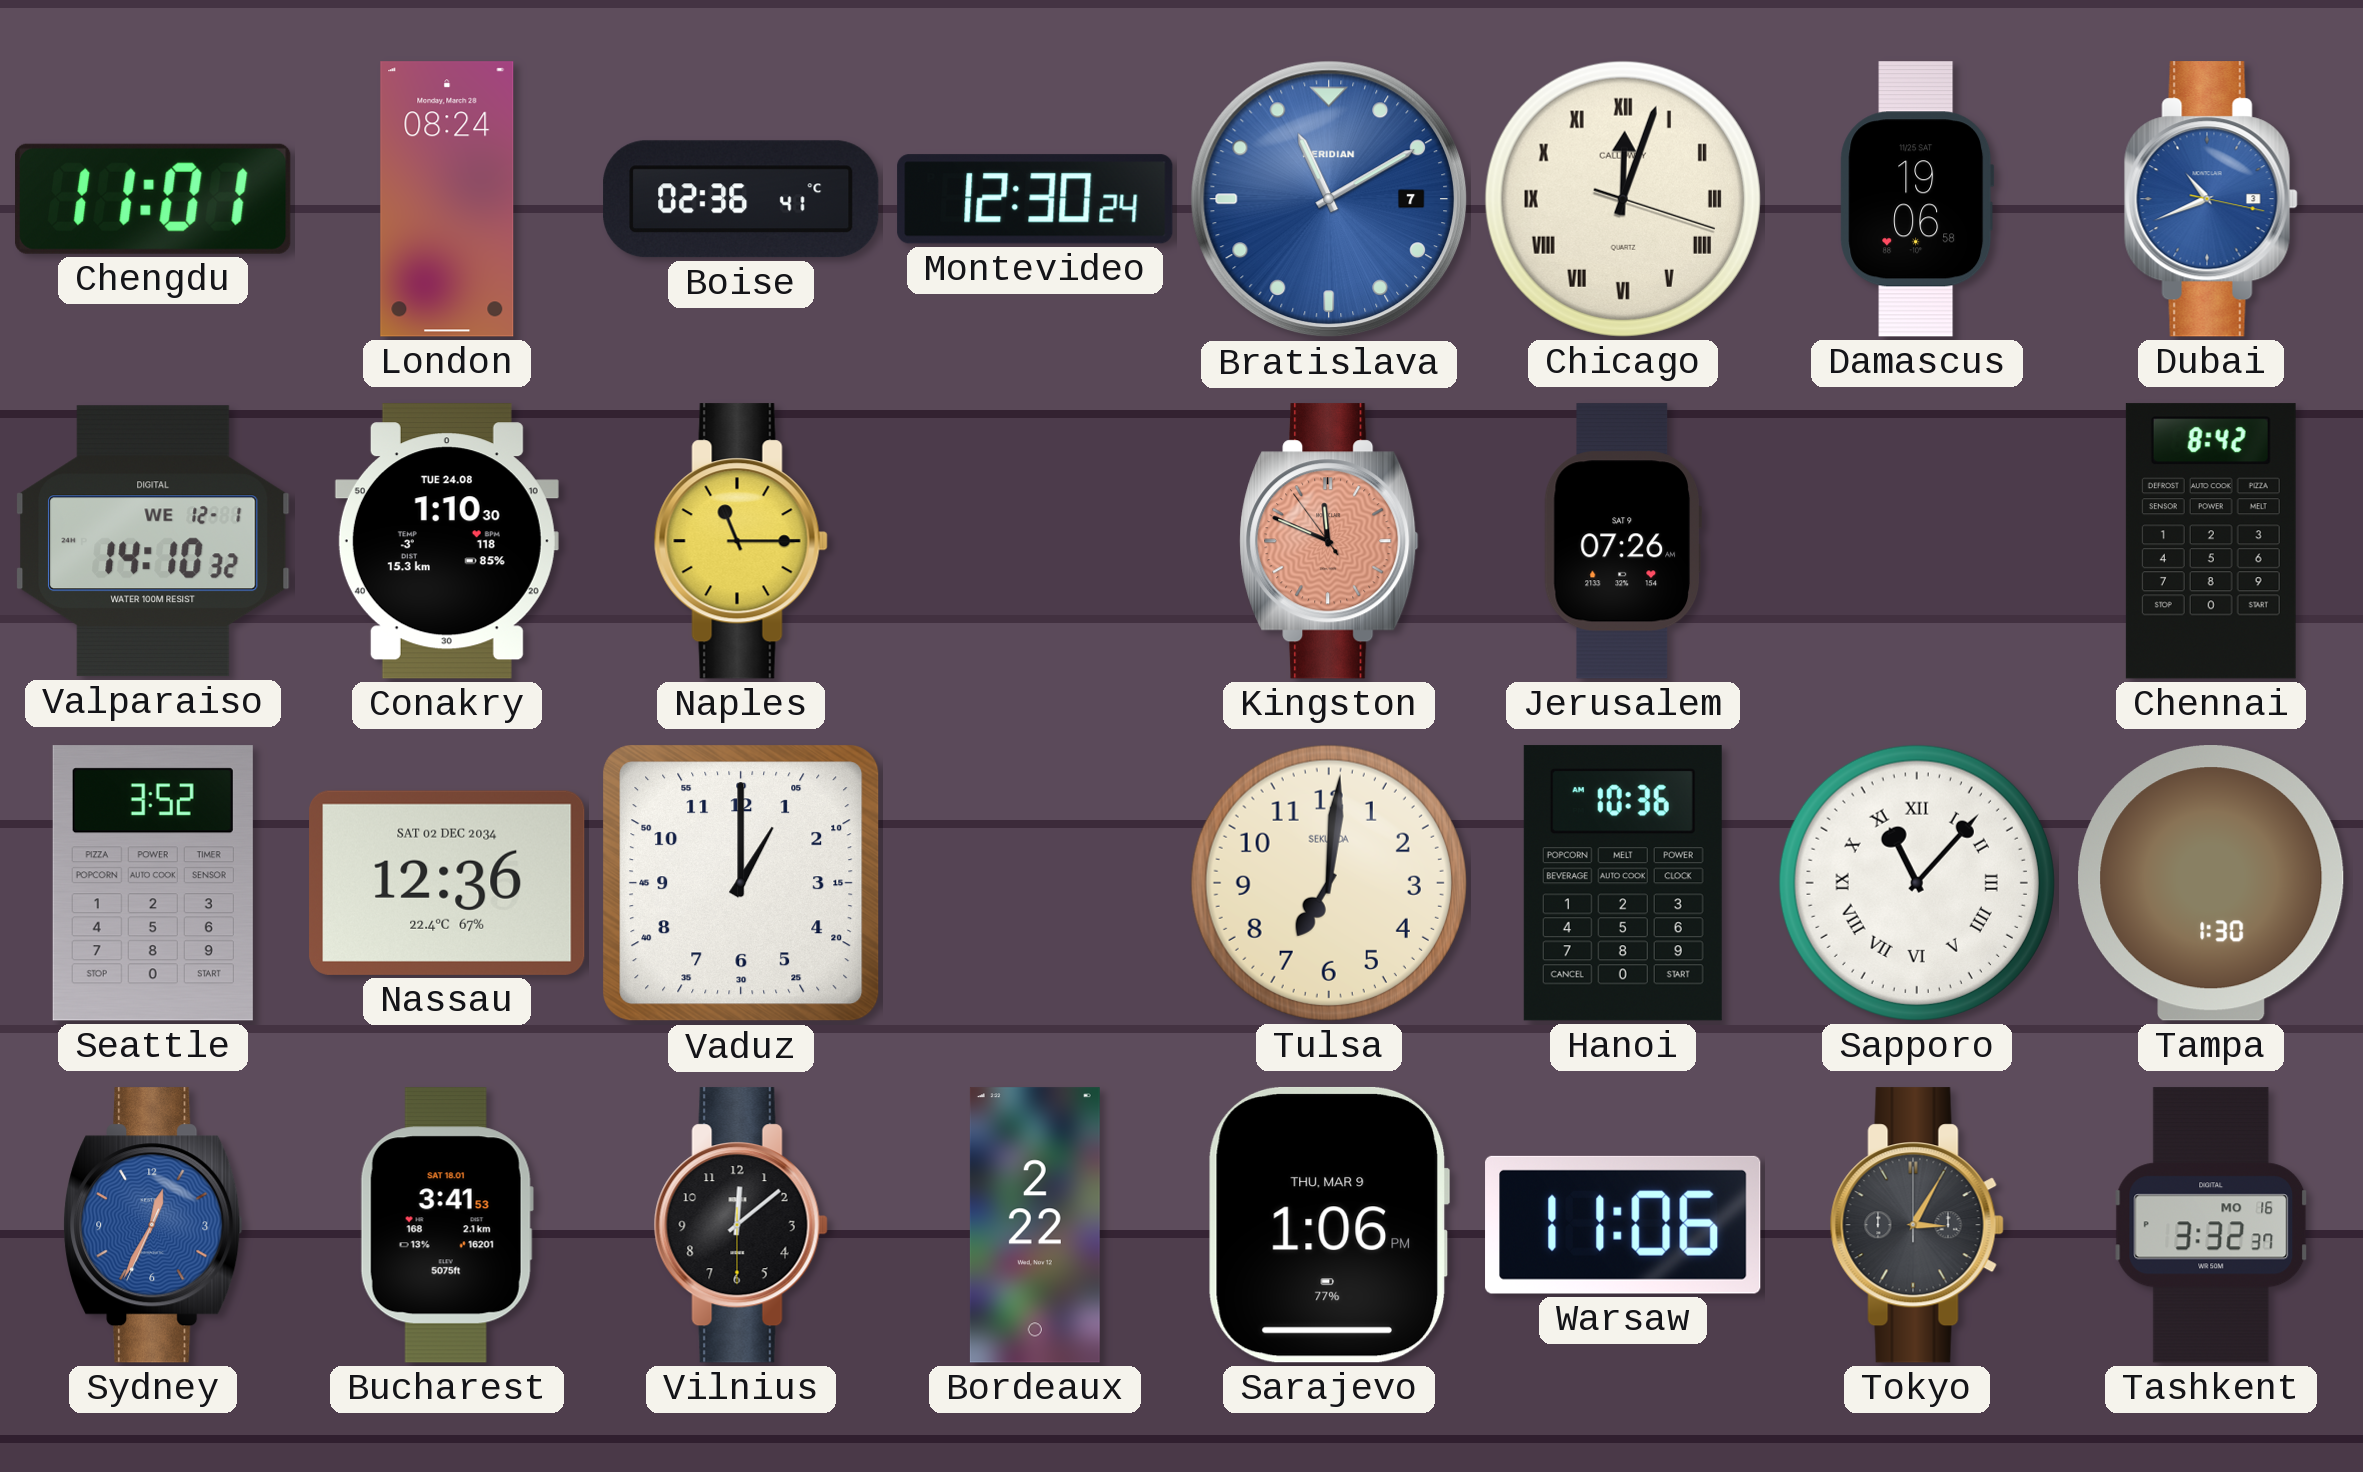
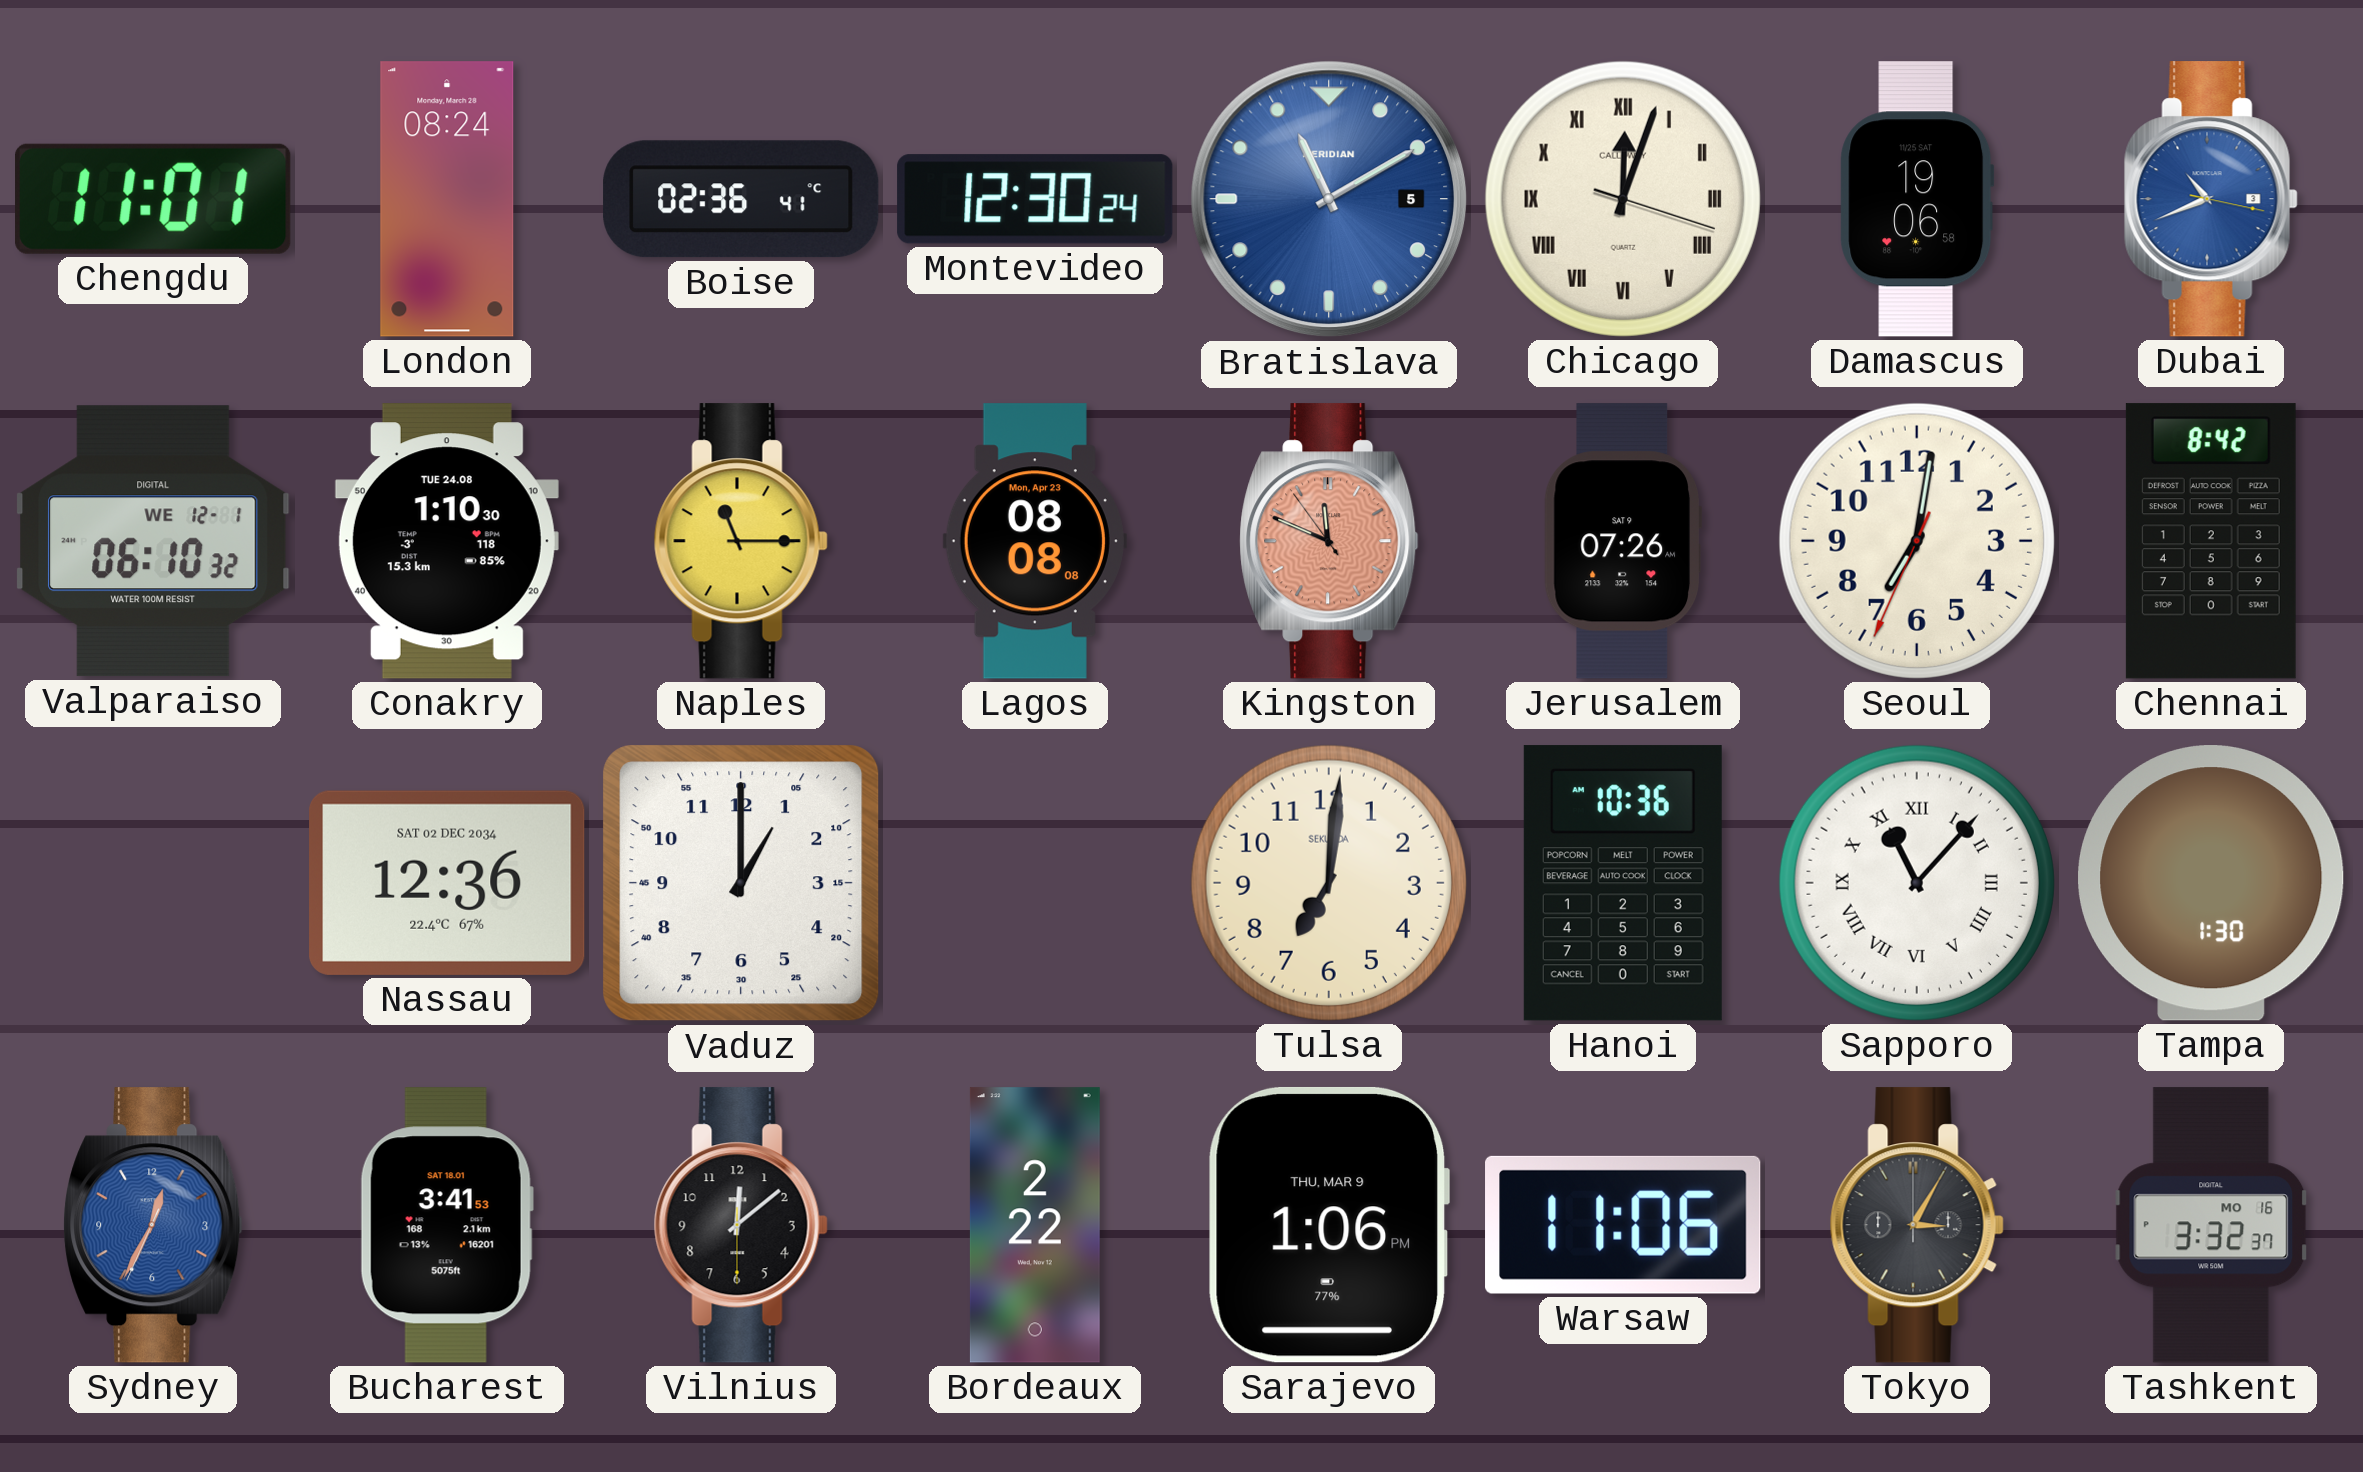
Bratislava date: 7 -> 5 (1329, 199)
Valparaiso: 14:10 -> 06:10 (153, 541)
Lagos: none -> 08:08 (1035, 541)
Seoul: none -> 7:01 (1917, 541)
Seattle: 3:52 -> none (153, 883)
